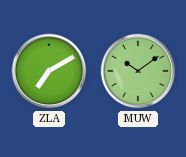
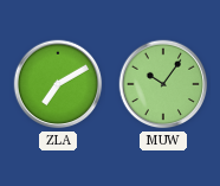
MUW: 10:09 -> 10:06 (163, 84)
